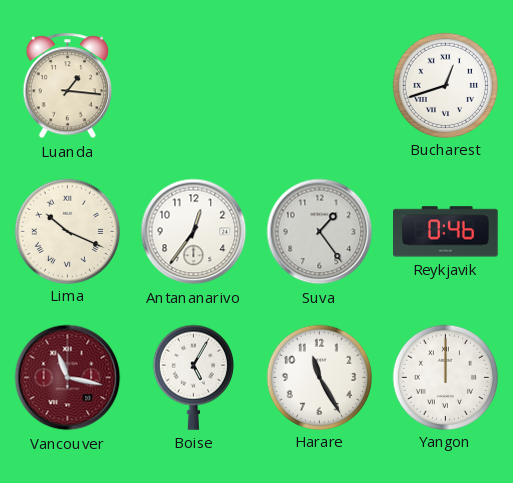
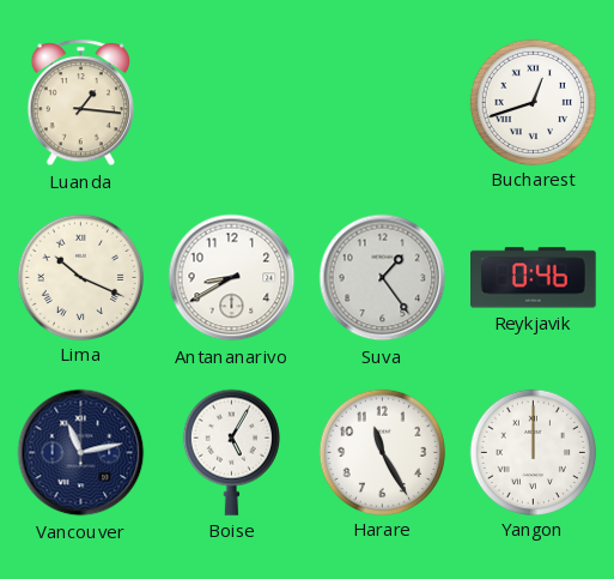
Antananarivo: 12:36 -> 8:40 (232, 278)
Vancouver: 11:17 -> 11:13 (81, 453)
Vancouver dial: burgundy -> navy (81, 453)
